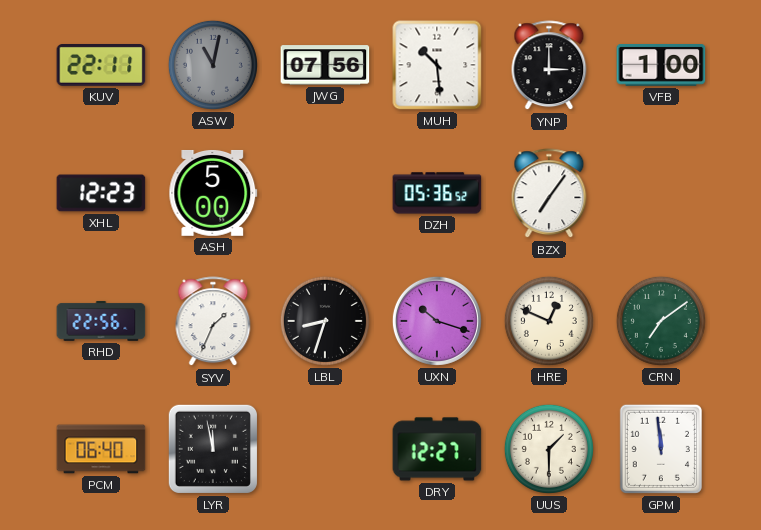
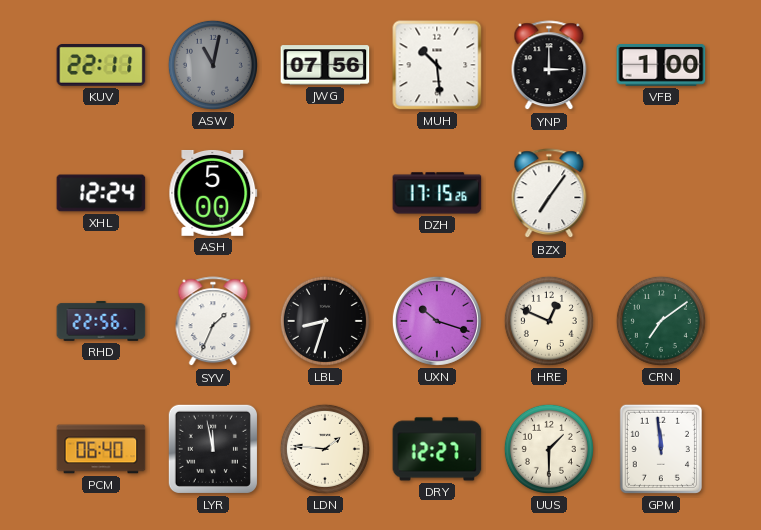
XHL: 12:23 -> 12:24 (101, 193)
DZH: 05:36 -> 17:15 (437, 193)
LDN: none -> 1:46 (325, 449)
